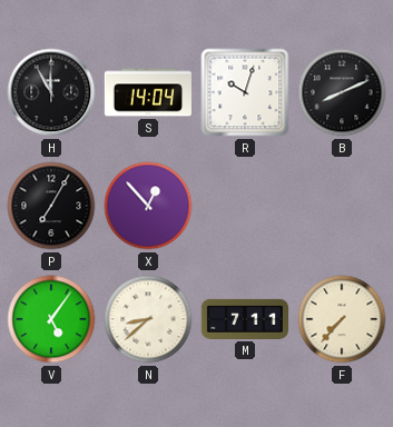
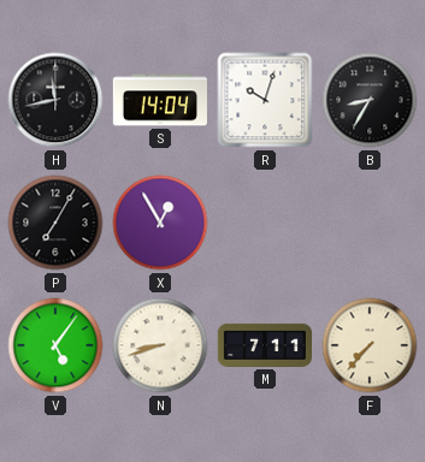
H: 11:55 -> 11:43 (55, 100)
B: 8:11 -> 8:35 (370, 100)
X: 12:53 -> 12:55 (160, 223)
N: 8:38 -> 8:42 (160, 345)
